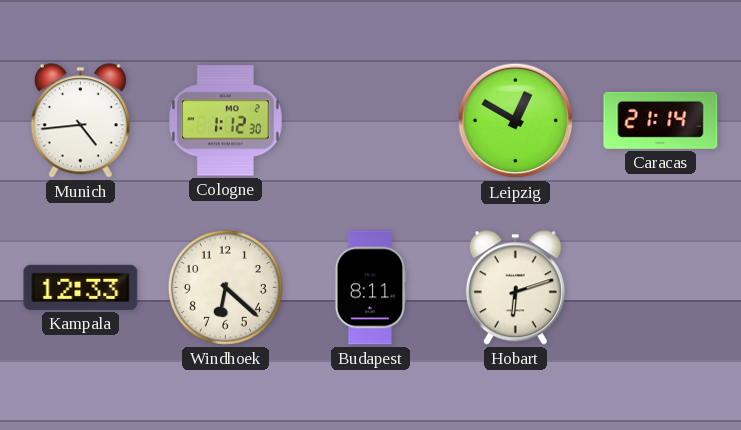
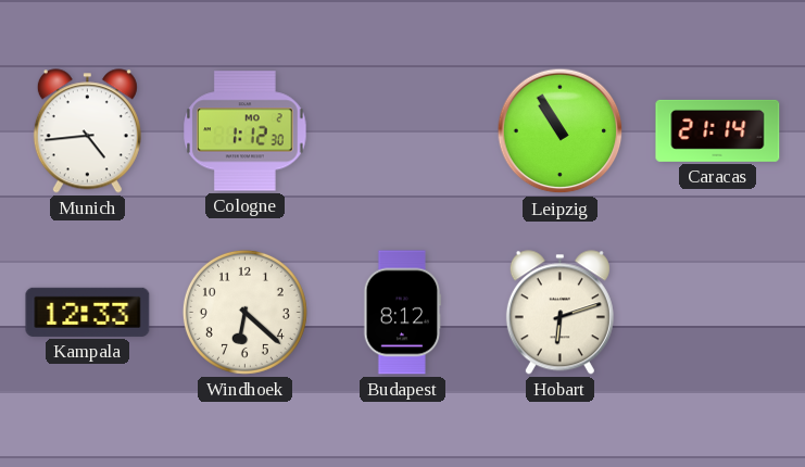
Leipzig: 12:50 -> 10:55 (561, 131)
Budapest: 8:11 -> 8:12 (403, 313)
